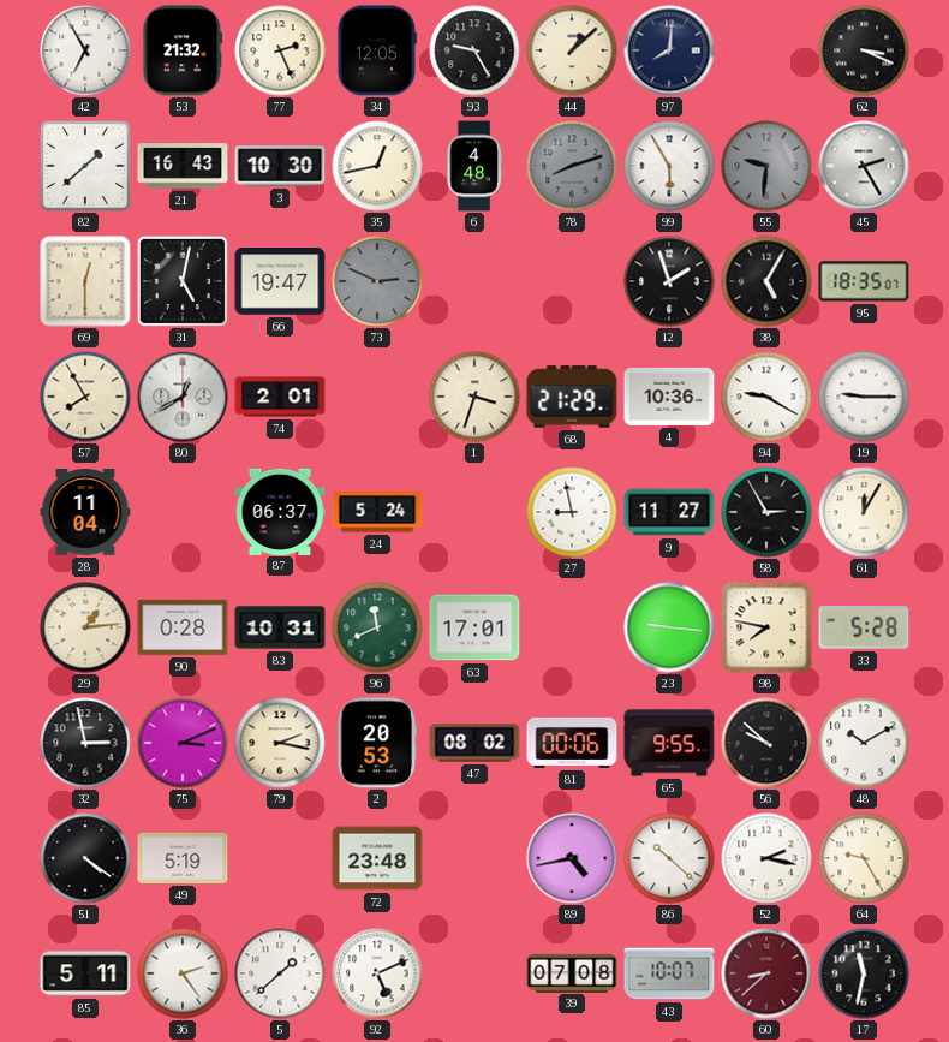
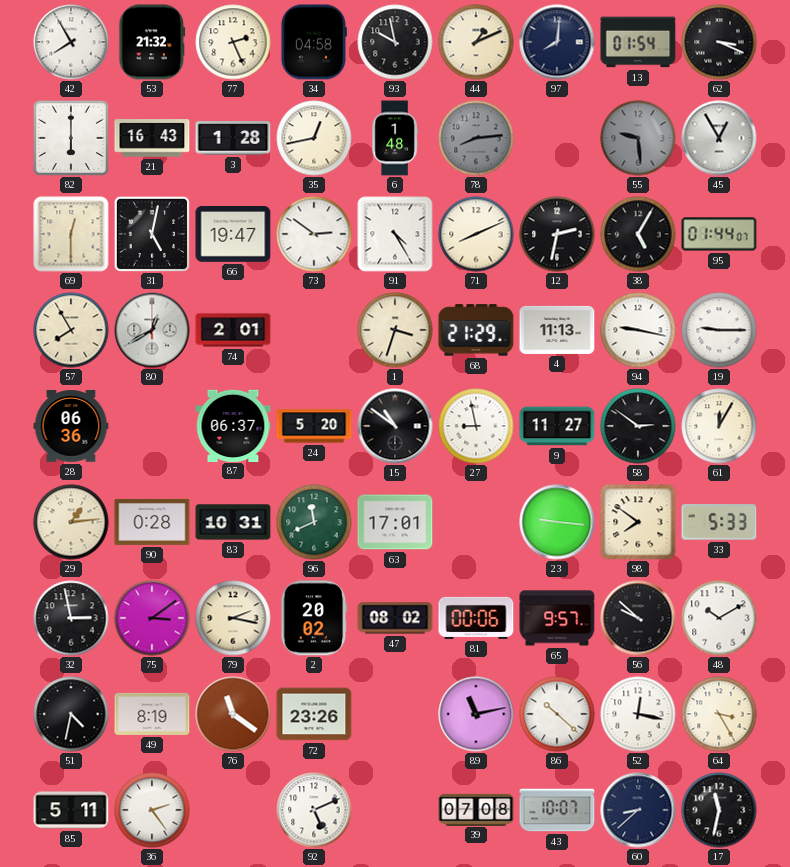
42: 6:55 -> 7:55 (71, 42)
34: 12:05 -> 04:58 (313, 42)
93: 9:25 -> 9:58 (395, 42)
44: 1:08 -> 1:11 (476, 42)
13: none -> 01:54 (638, 42)
82: 1:38 -> 6:00 (70, 137)
3: 10:30 -> 1:28 (233, 138)
6: 4:48 -> 1:48 (395, 138)
78: 8:12 -> 8:14 (476, 138)
99: 5:55 -> none (669, 166)
55: 9:31 -> 9:29 (638, 138)
45: 2:25 -> 12:55 (719, 138)
73: 2:49 -> 2:51 (314, 234)
73 dial: grey -> white (314, 234)
91: none -> 4:25 (395, 234)
71: none -> 8:11 (476, 234)
12: 1:57 -> 2:32 (557, 234)
95: 18:35 -> 01:44 (719, 234)
4: 10:36 -> 11:13 (557, 330)
94: 9:20 -> 9:17 (638, 330)
28: 11:04 -> 06:36 (71, 427)
24: 5:24 -> 5:20 (314, 426)
15: none -> 10:51 (395, 426)
58: 2:55 -> 2:51 (638, 426)
98: 7:47 -> 7:51 (638, 522)
33: 5:28 -> 5:33 (719, 522)
75: 3:11 -> 3:09 (152, 618)
2: 20:53 -> 20:02 (314, 618)
65: 9:55 -> 9:57 (557, 618)
51: 4:21 -> 4:32 (71, 714)
49: 5:19 -> 8:19 (152, 714)
76: none -> 11:21 (233, 714)
72: 23:48 -> 23:26 (314, 714)
89: 4:43 -> 11:13 (476, 714)
52: 2:17 -> 12:17 (638, 714)
64: 9:25 -> 3:25 (719, 714)
5: 1:38 -> none (280, 973)
60 dial: burgundy -> navy (638, 810)
